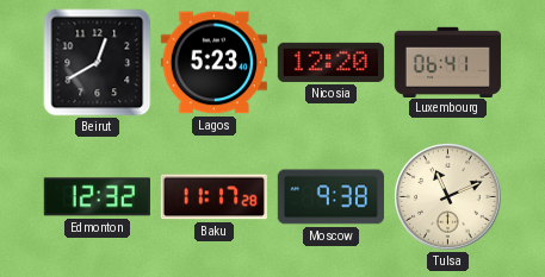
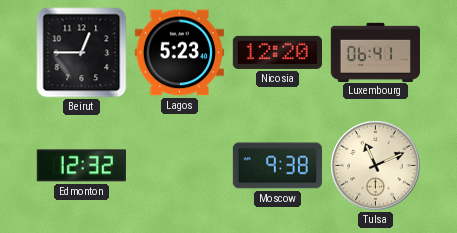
Beirut: 12:40 -> 12:45 (82, 53)
Baku: 11:17 -> none (213, 197)
